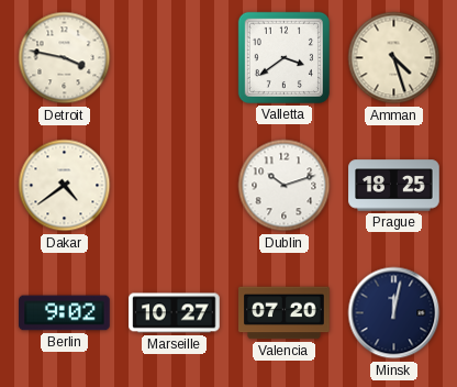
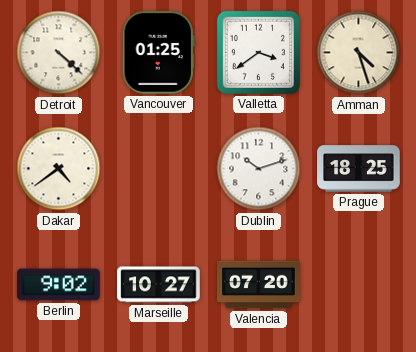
Detroit: 3:47 -> 4:22 (59, 53)
Vancouver: none -> 01:25 (158, 53)
Minsk: 12:02 -> none (394, 313)
